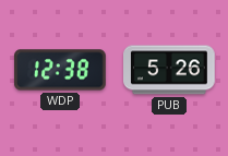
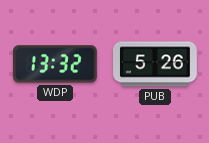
WDP: 12:38 -> 13:32 (56, 64)
